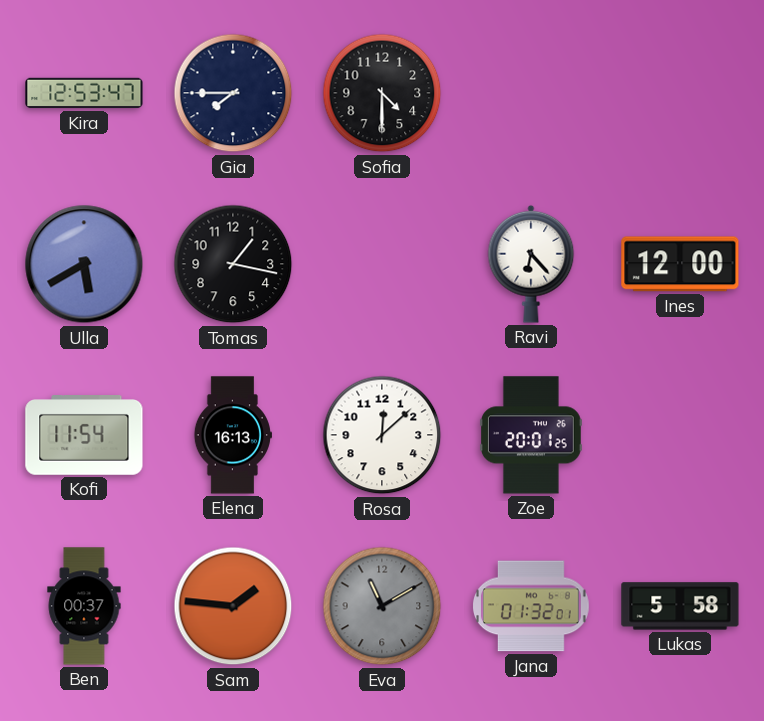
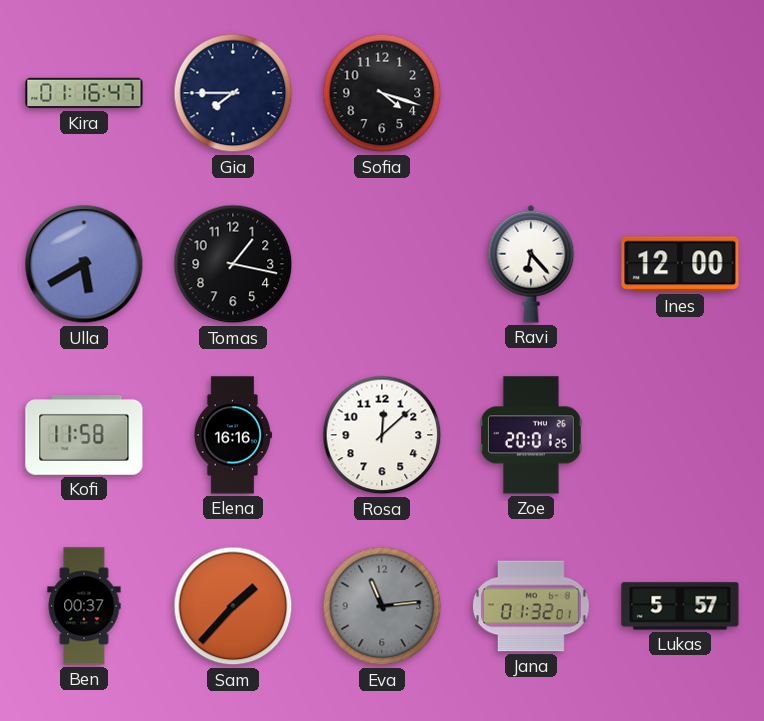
Kira: 12:53 -> 01:16 (84, 93)
Sofia: 4:30 -> 4:18 (382, 93)
Kofi: 11:54 -> 11:58 (84, 436)
Elena: 16:13 -> 16:16 (233, 435)
Sam: 1:46 -> 1:37 (233, 606)
Eva: 11:10 -> 11:14 (382, 606)
Lukas: 5:58 -> 5:57 (680, 606)
